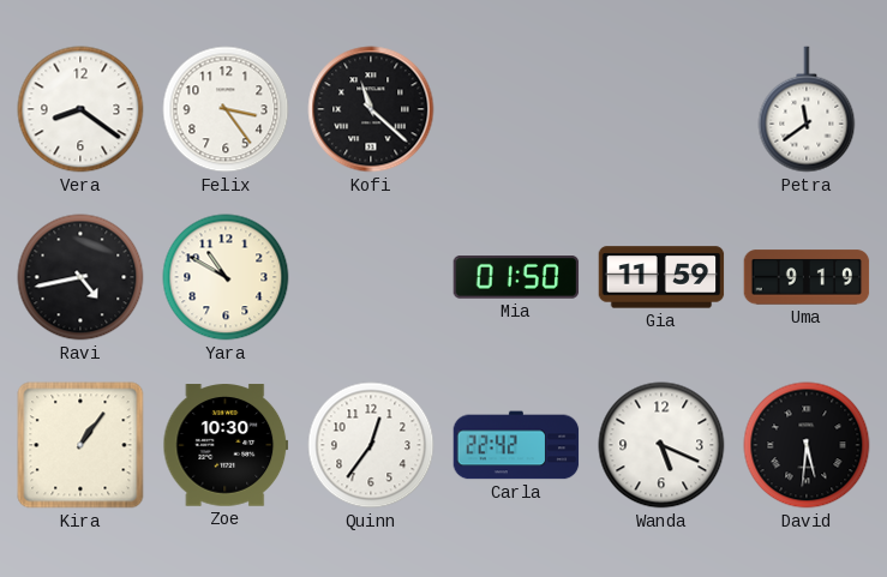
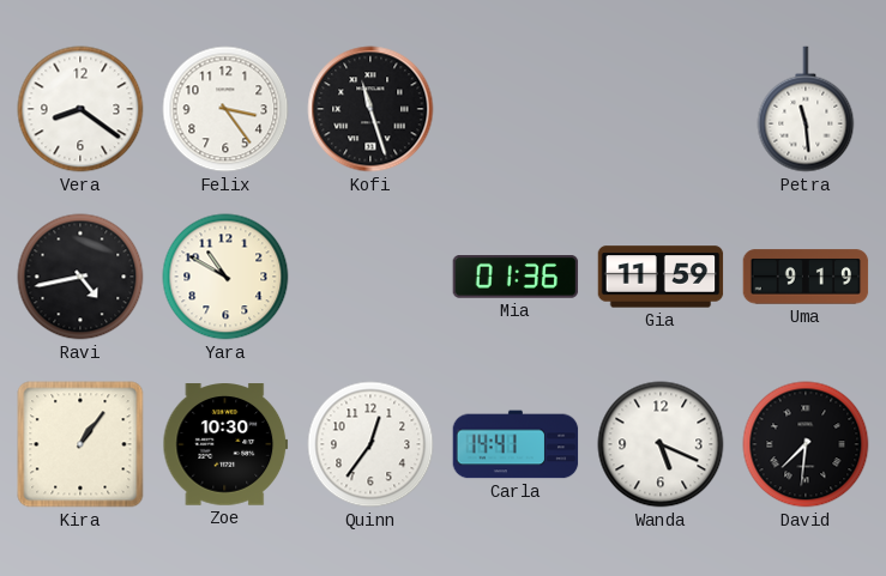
Kofi: 11:22 -> 11:27 (370, 109)
Petra: 11:39 -> 11:29 (806, 109)
Mia: 01:50 -> 01:36 (516, 278)
Carla: 22:42 -> 14:41 (516, 444)
David: 5:31 -> 7:31 (806, 444)
